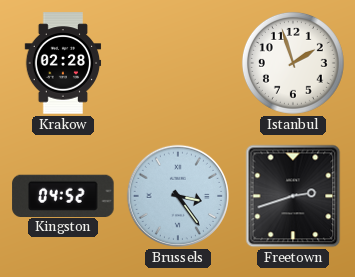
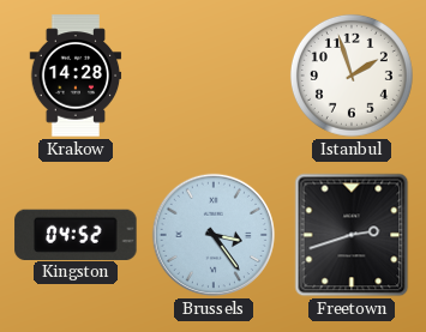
Krakow: 02:28 -> 14:28 (76, 76)
